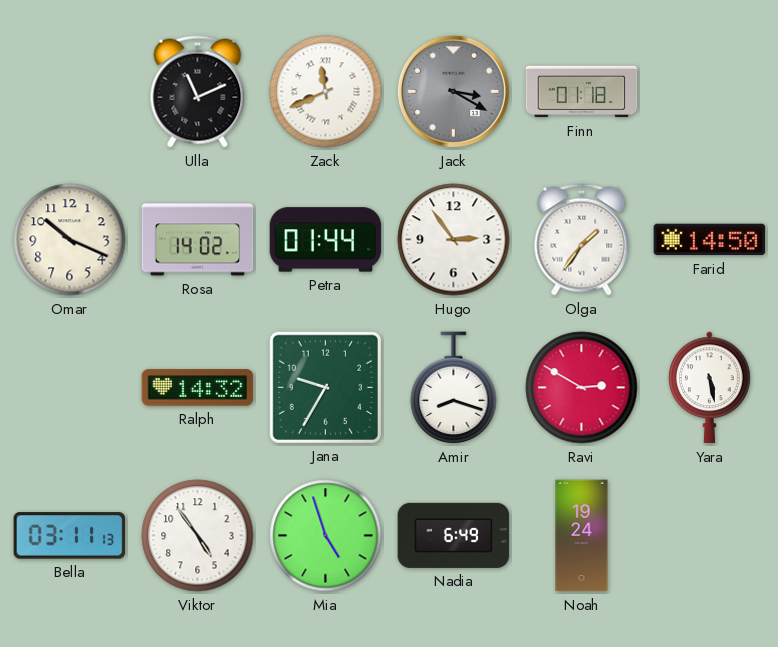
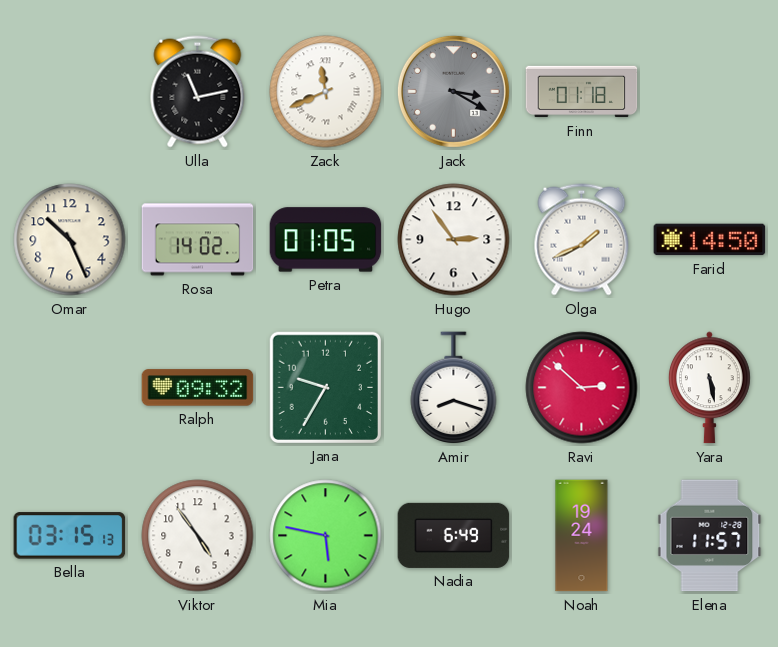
Ulla: 11:11 -> 11:13 (198, 92)
Omar: 10:19 -> 10:26 (70, 240)
Petra: 01:44 -> 01:05 (326, 240)
Olga: 1:36 -> 1:41 (582, 240)
Ralph: 14:32 -> 09:32 (198, 388)
Ravi: 2:50 -> 2:52 (582, 388)
Bella: 03:11 -> 03:15 (70, 536)
Mia: 4:57 -> 5:47 (326, 536)
Elena: none -> 11:57 (710, 536)
